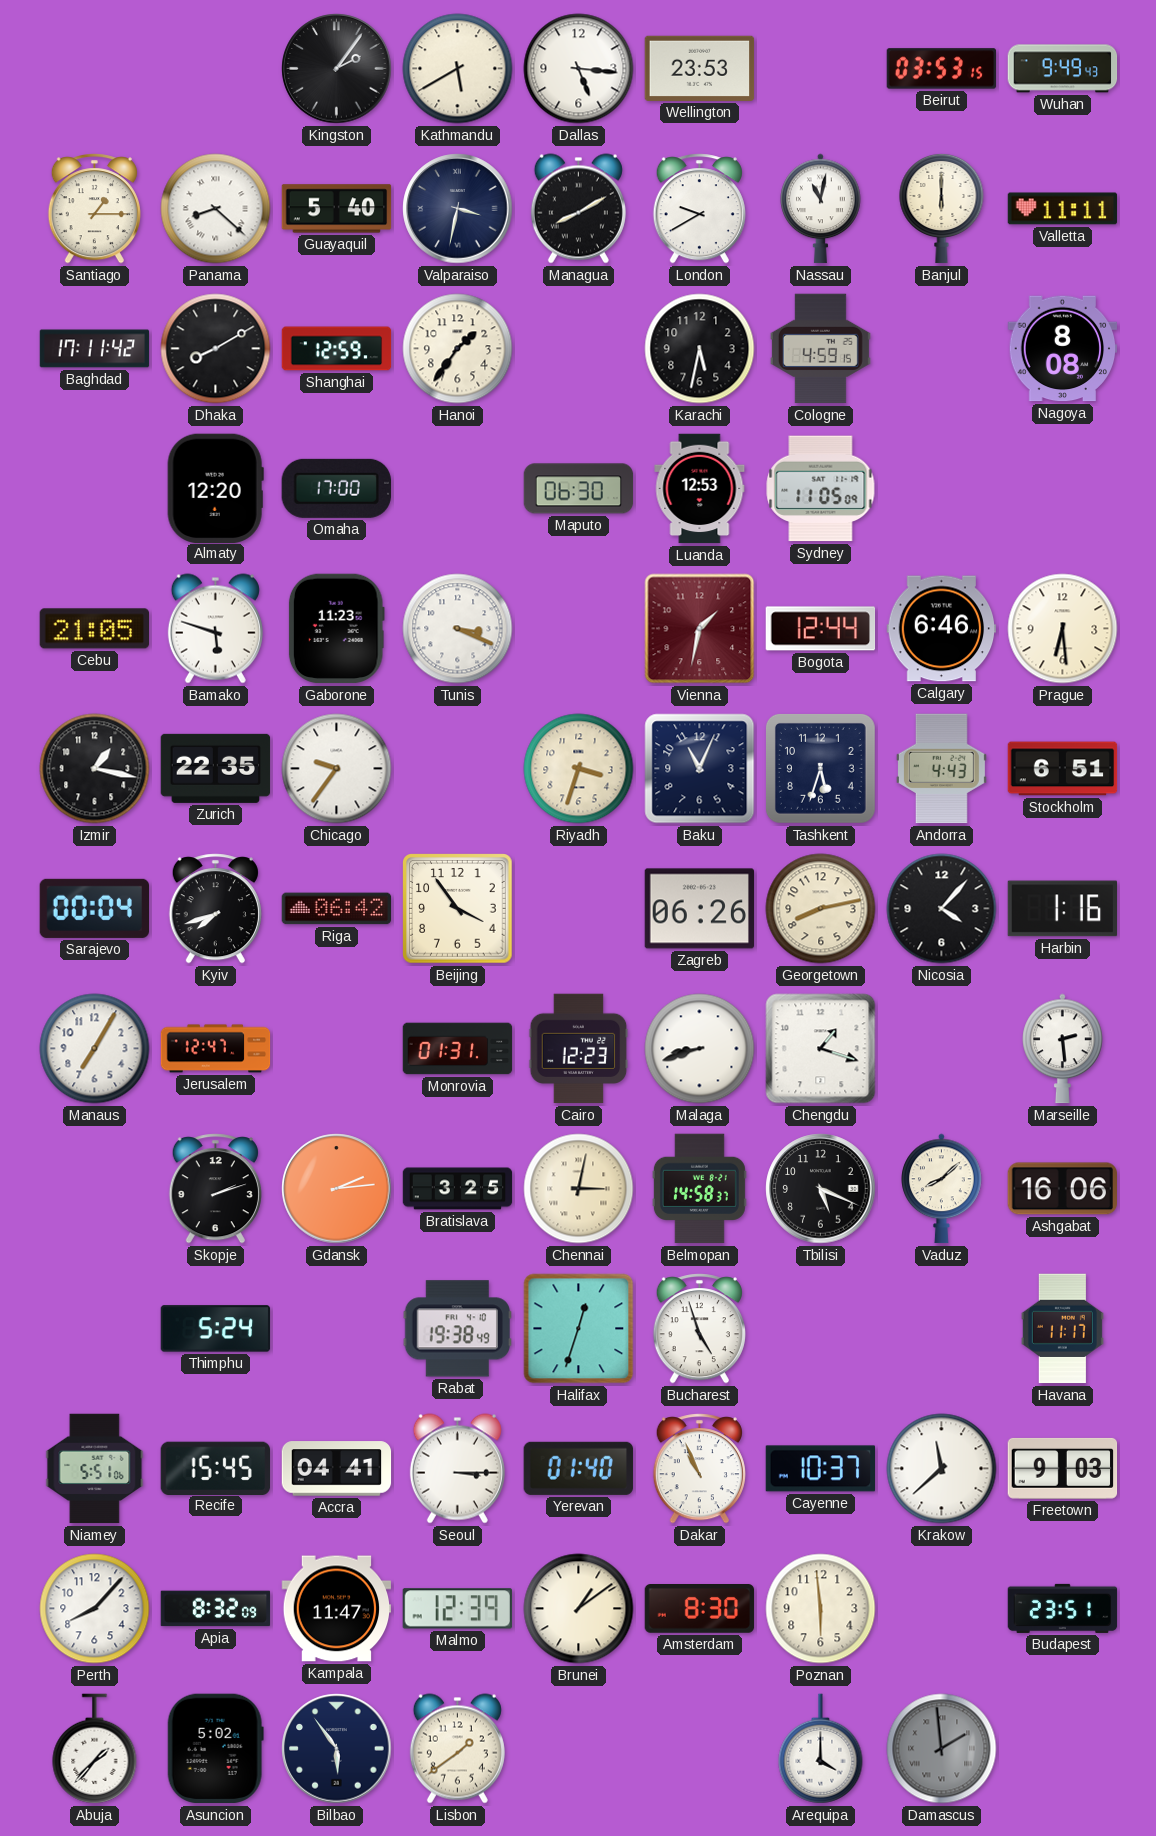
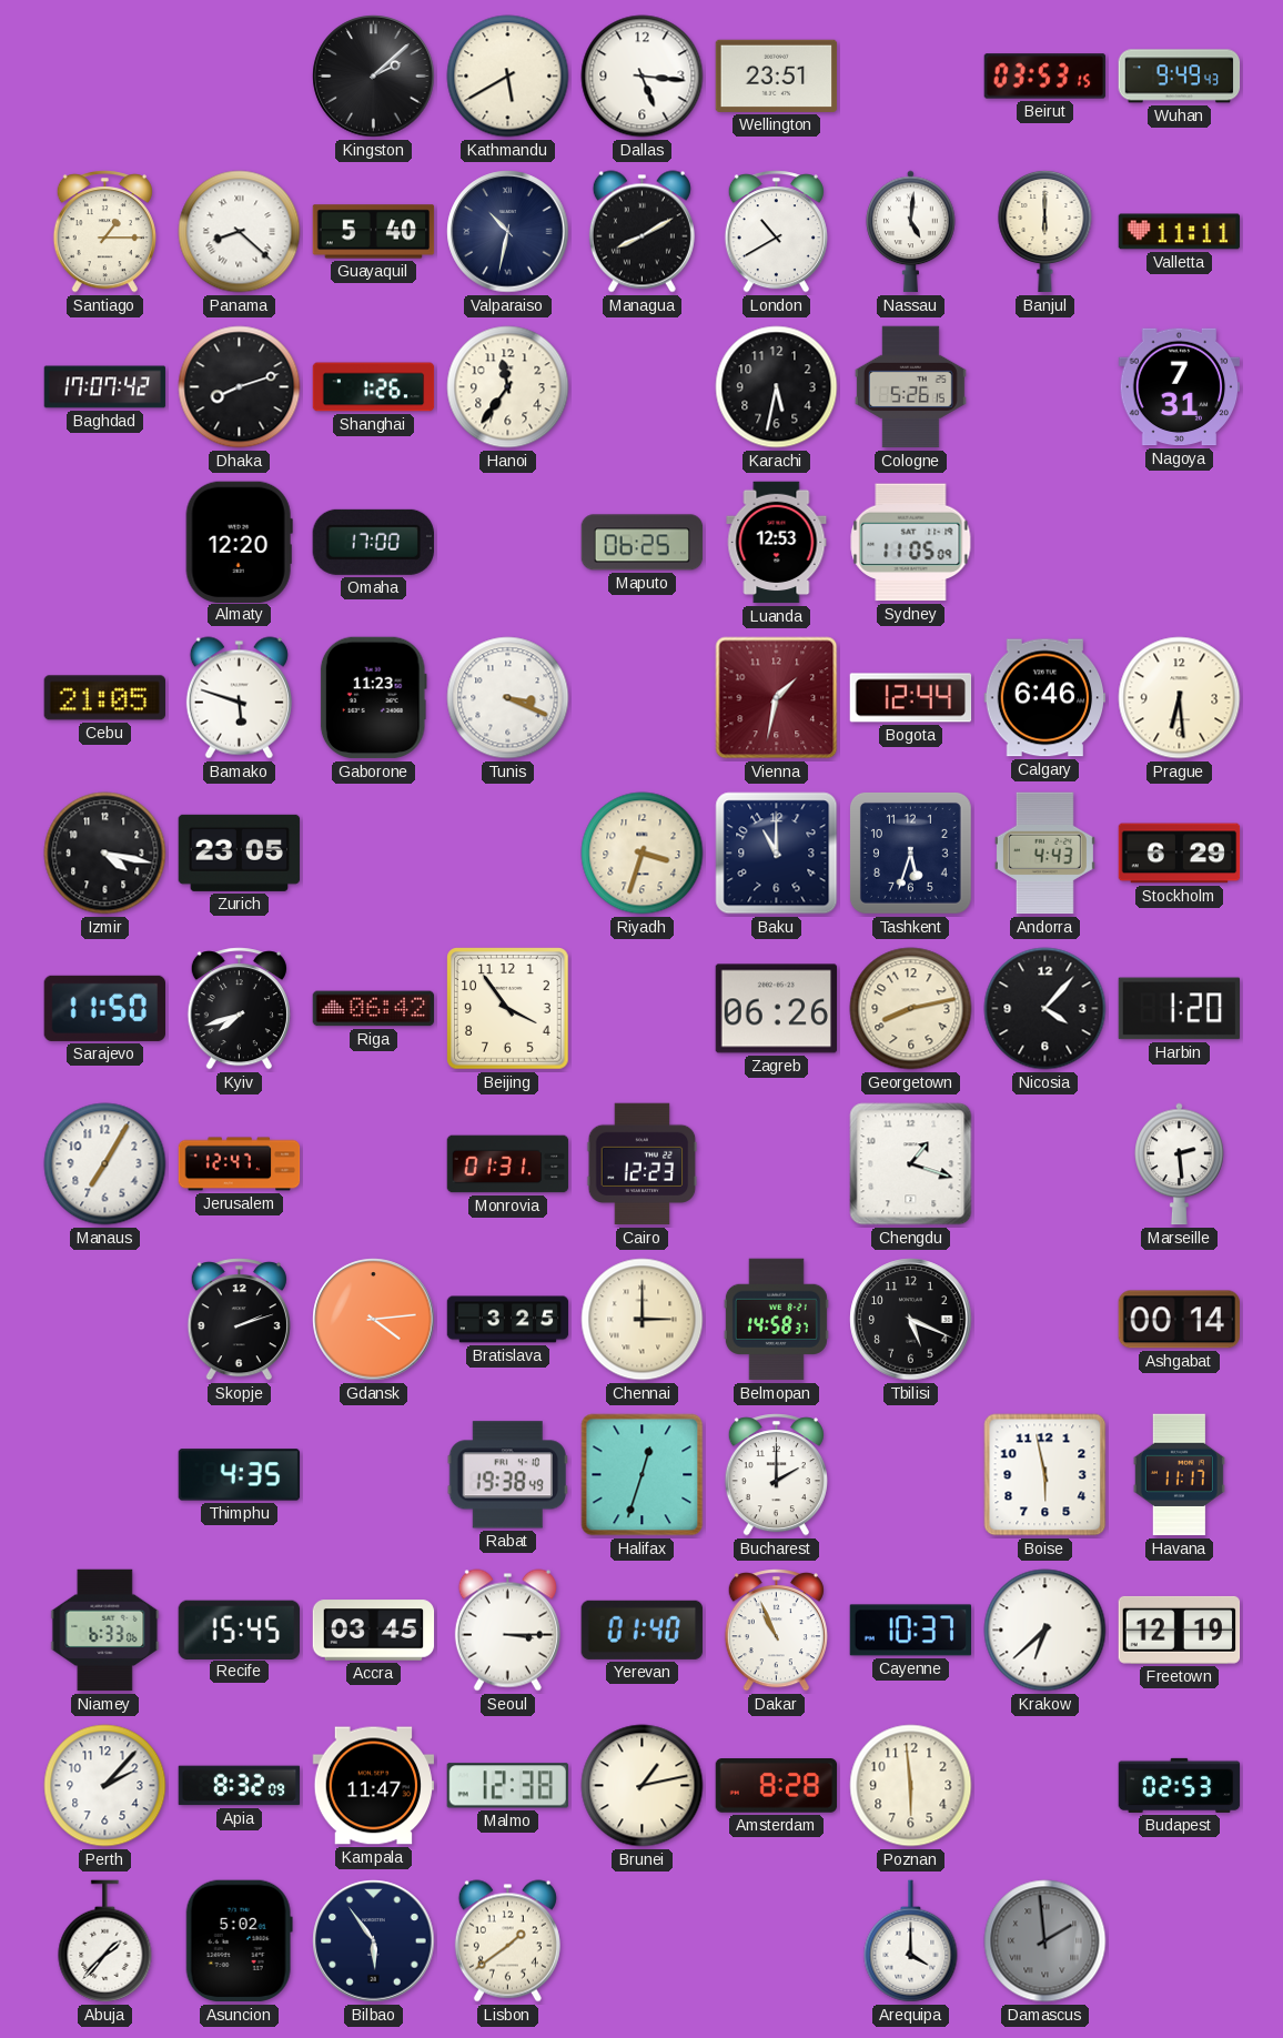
Kingston: 2:06 -> 2:08 (374, 77)
Wellington: 23:53 -> 23:51 (777, 75)
Valparaiso: 3:32 -> 10:32 (508, 232)
London: 9:40 -> 10:40 (776, 232)
Nassau: 11:02 -> 5:01 (911, 232)
Baghdad: 17:11 -> 17:07 (105, 387)
Dhaka: 8:10 -> 8:12 (240, 387)
Shanghai: 12:59 -> 1:26 (374, 387)
Hanoi: 1:36 -> 11:36 (508, 387)
Cologne: 4:59 -> 5:26 (910, 387)
Nagoya: 8:08 -> 7:31 (1180, 387)
Maputo: 06:30 -> 06:25 (643, 543)
Izmir: 1:17 -> 4:17 (105, 854)
Zurich: 22:35 -> 23:05 (240, 852)
Chicago: 9:36 -> none (337, 769)
Baku: 11:04 -> 11:00 (777, 854)
Stockholm: 6:51 -> 6:29 (1180, 854)
Sarajevo: 00:04 -> 11:50 (104, 1008)
Harbin: 1:16 -> 1:20 (1180, 1009)
Malaga: 8:42 -> none (700, 1049)
Gdansk: 2:14 -> 4:14 (374, 1320)
Chennai: 3:02 -> 3:00 (643, 1320)
Vaduz: 8:08 -> none (942, 1189)
Ashgabat: 16:06 -> 00:14 (1179, 1320)
Thimphu: 5:24 -> 4:35 (240, 1475)
Bucharest: 4:57 -> 2:00 (776, 1475)
Boise: none -> 5:58 (1045, 1475)
Niamey: 5:51 -> 6:33 (105, 1631)
Accra: 04:41 -> 03:45 (374, 1631)
Krakow: 11:38 -> 6:38 (1045, 1631)
Freetown: 9:03 -> 12:19 (1180, 1630)
Perth: 8:07 -> 2:07 (105, 1786)
Malmo: 12:39 -> 12:38 (507, 1786)
Brunei: 1:09 -> 1:13 (643, 1786)
Amsterdam: 8:30 -> 8:28 (777, 1786)
Budapest: 23:51 -> 02:53 (1180, 1785)
